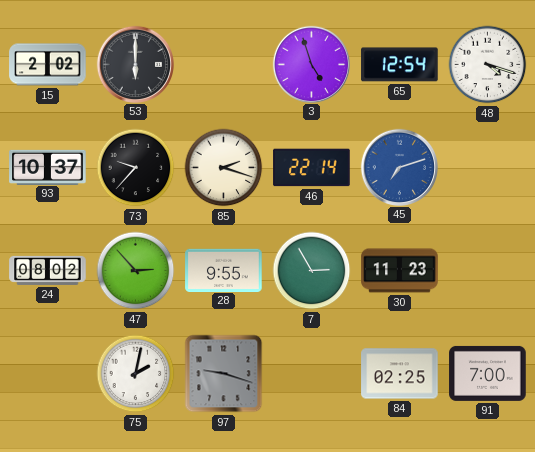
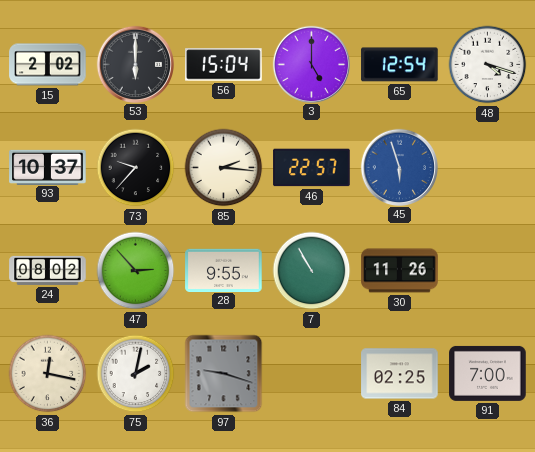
56: none -> 15:04 (224, 65)
3: 4:57 -> 5:00 (311, 64)
85: 2:18 -> 2:16 (224, 168)
46: 22:14 -> 22:57 (312, 168)
45: 7:12 -> 5:57 (399, 167)
7: 2:55 -> 10:55 (312, 271)
30: 11:23 -> 11:26 (400, 271)
36: none -> 12:17 (48, 374)
